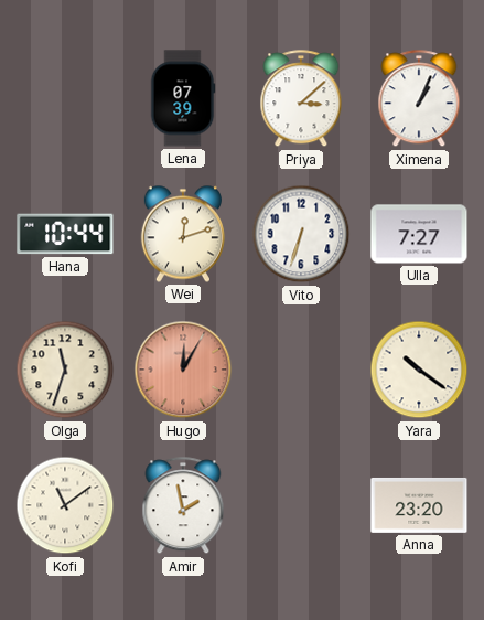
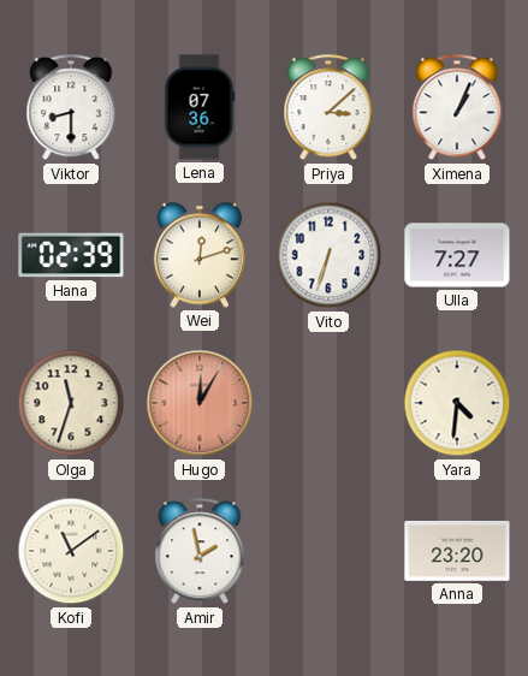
Viktor: none -> 8:30 (71, 108)
Lena: 07:39 -> 07:36 (200, 107)
Hana: 10:44 -> 02:39 (71, 255)
Yara: 10:21 -> 4:31 (457, 403)
